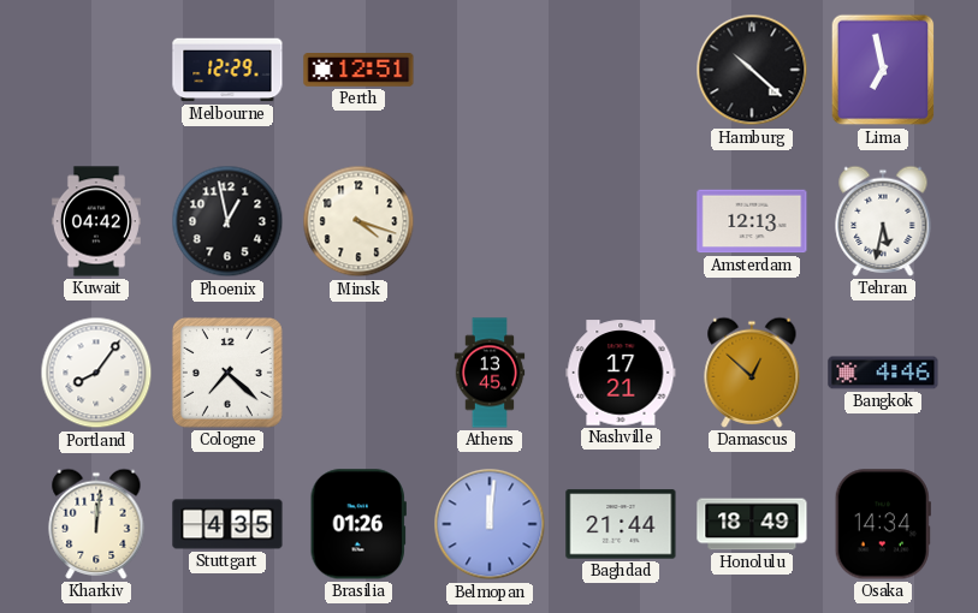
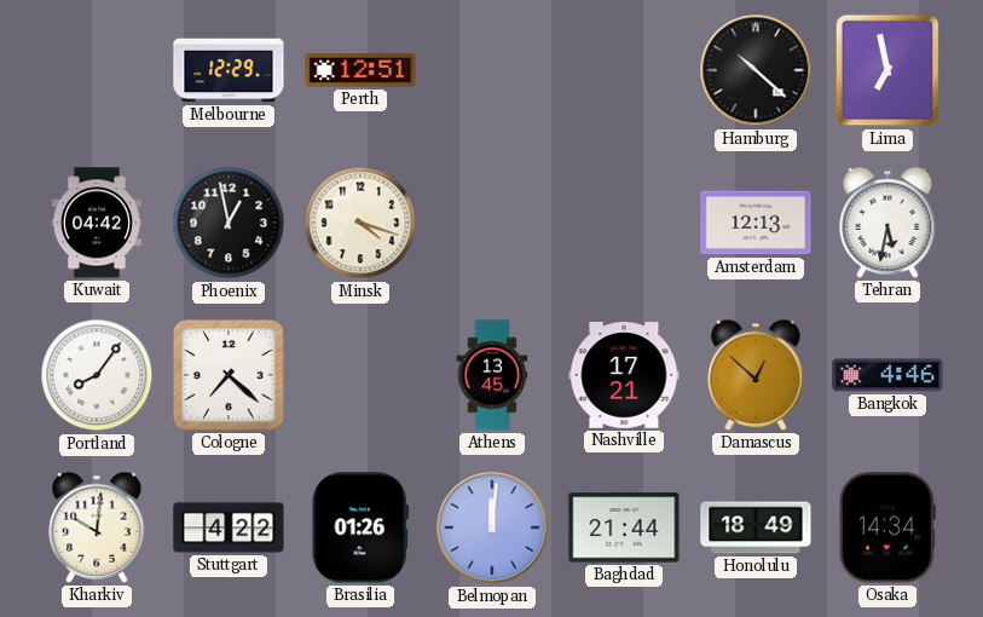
Kharkiv: 12:01 -> 10:01 (97, 527)
Stuttgart: 4:35 -> 4:22 (229, 527)
